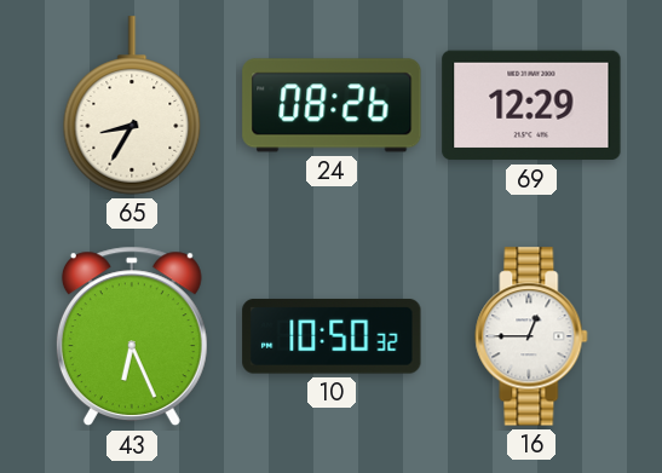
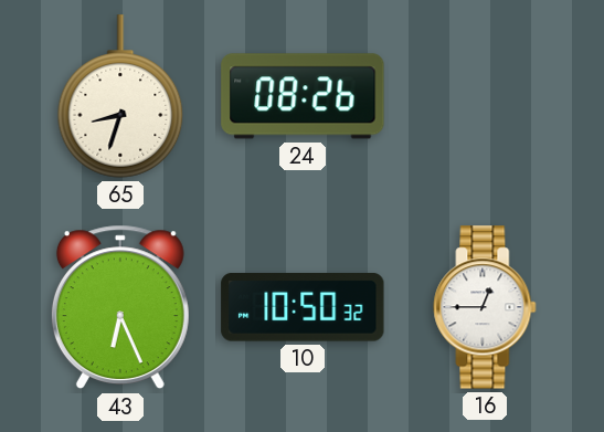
65: 8:35 -> 8:33 (120, 96)
69: 12:29 -> none (531, 105)
